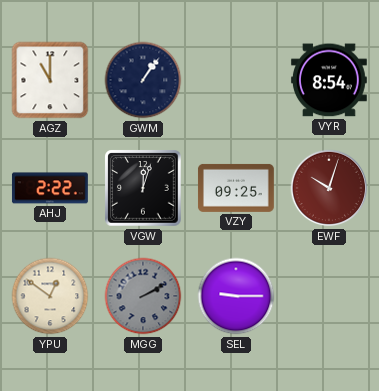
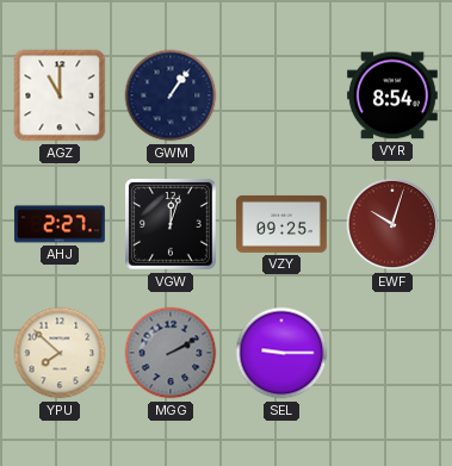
AHJ: 2:22 -> 2:27 (60, 224)
YPU: 12:51 -> 7:52 (60, 353)
